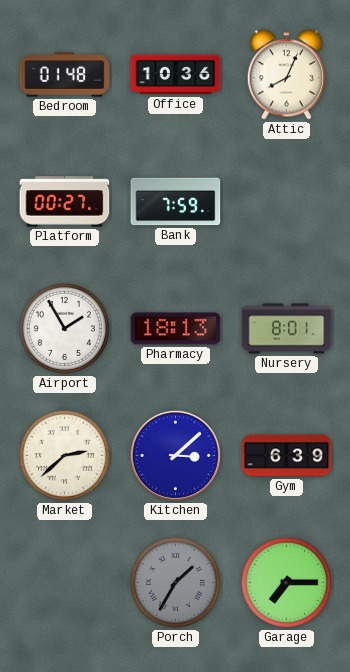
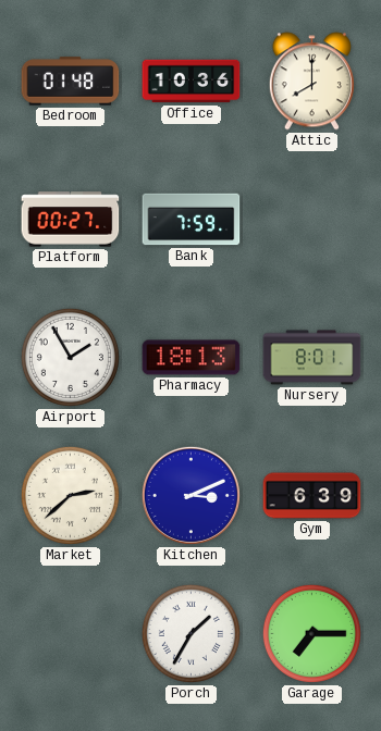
Attic: 8:04 -> 8:00 (311, 82)
Kitchen: 3:08 -> 3:11 (190, 495)
Porch dial: grey -> white (190, 633)
